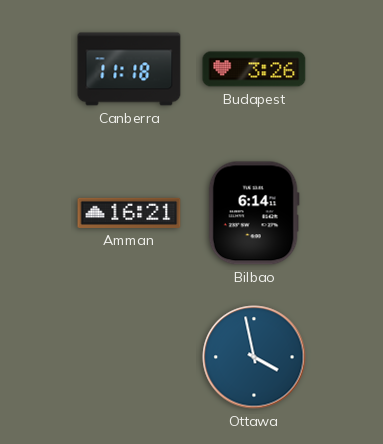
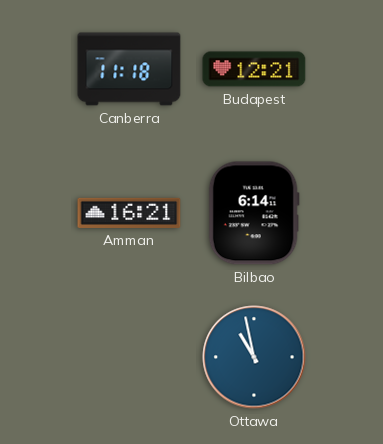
Budapest: 3:26 -> 12:21 (254, 69)
Ottawa: 3:58 -> 10:58 (254, 357)
